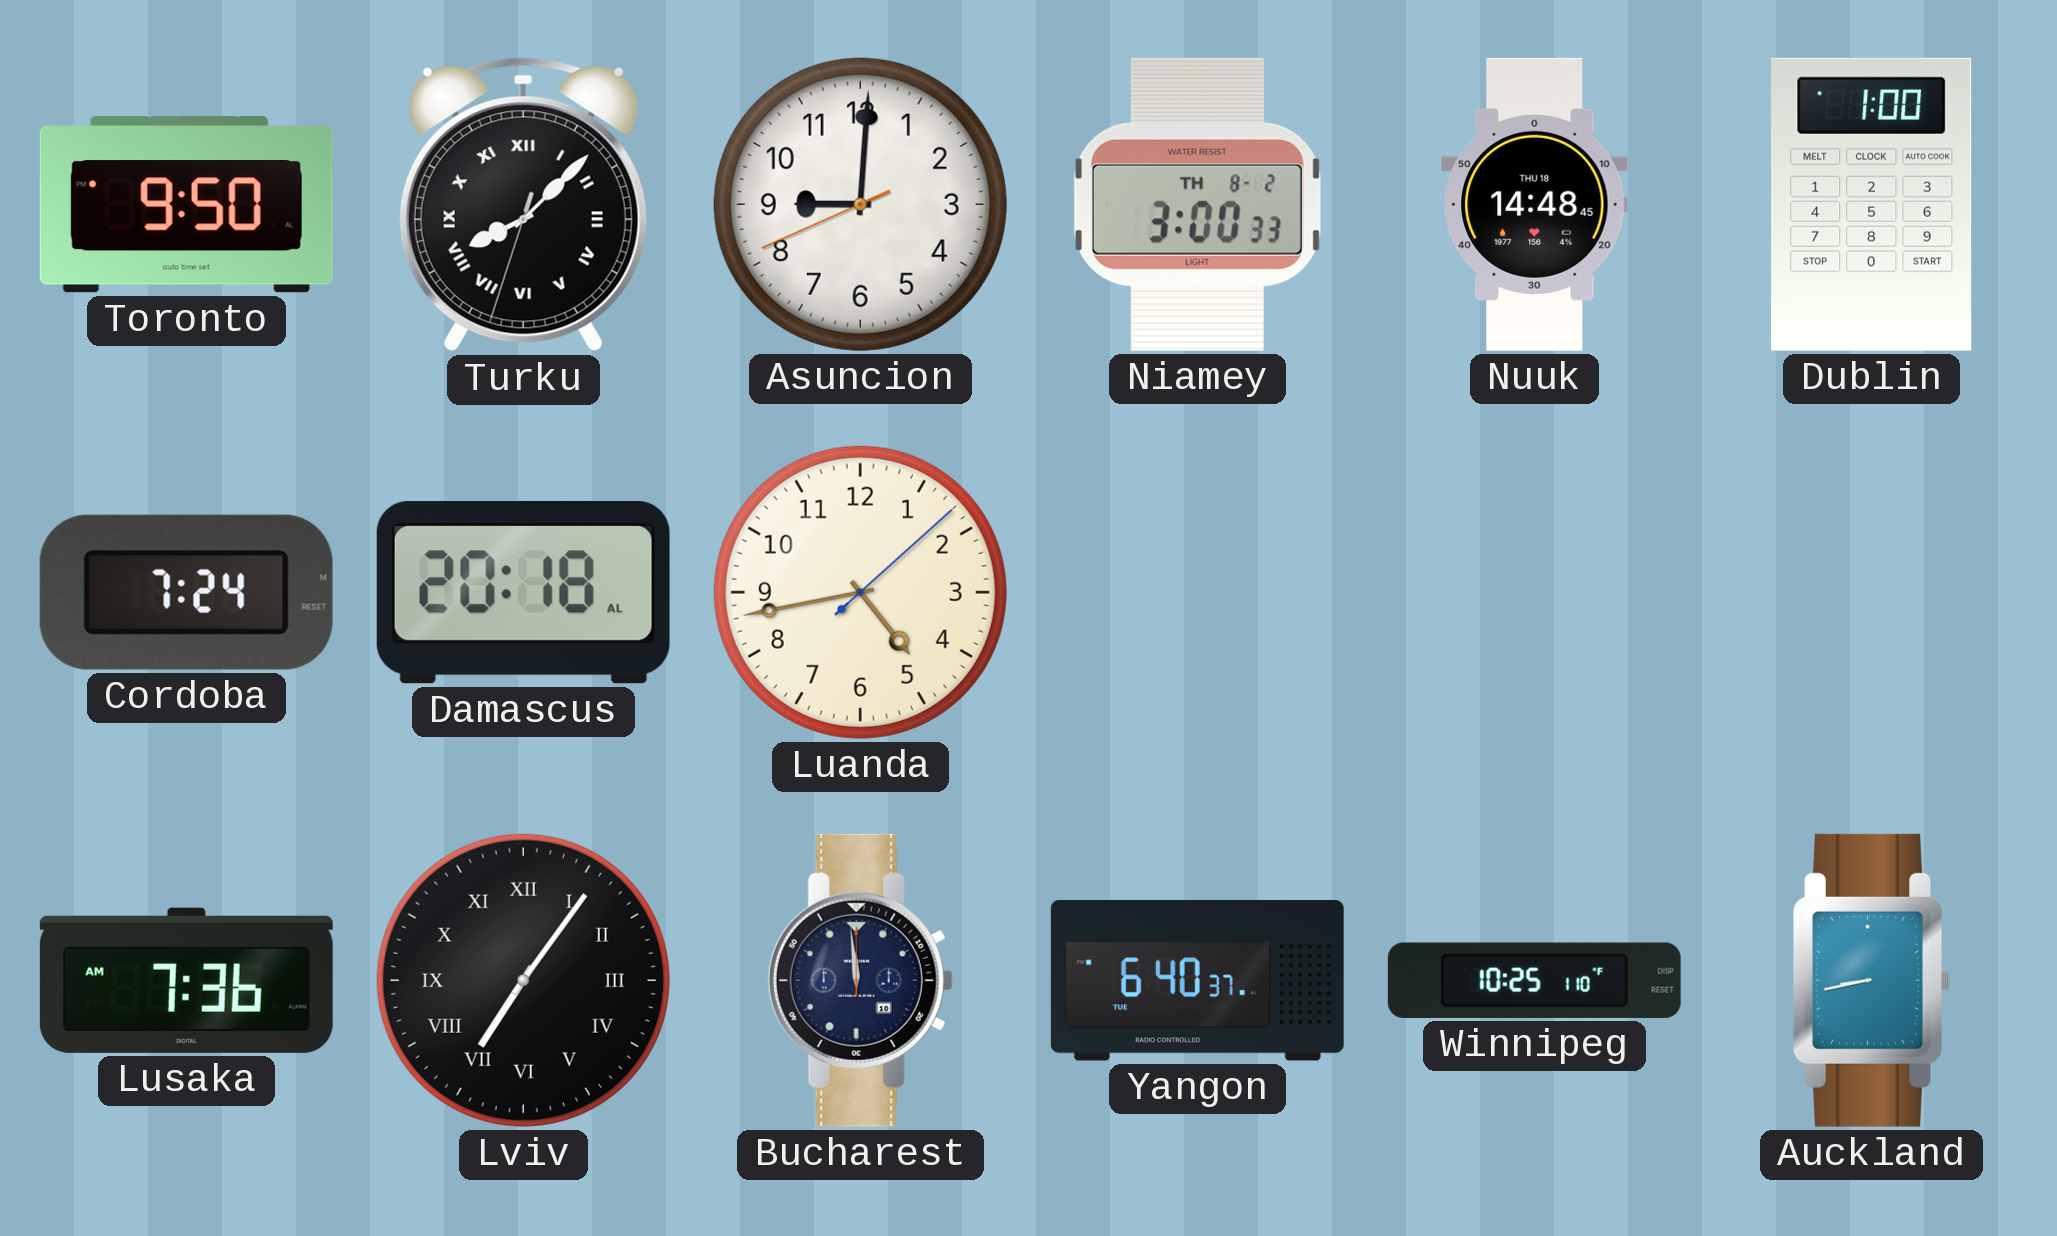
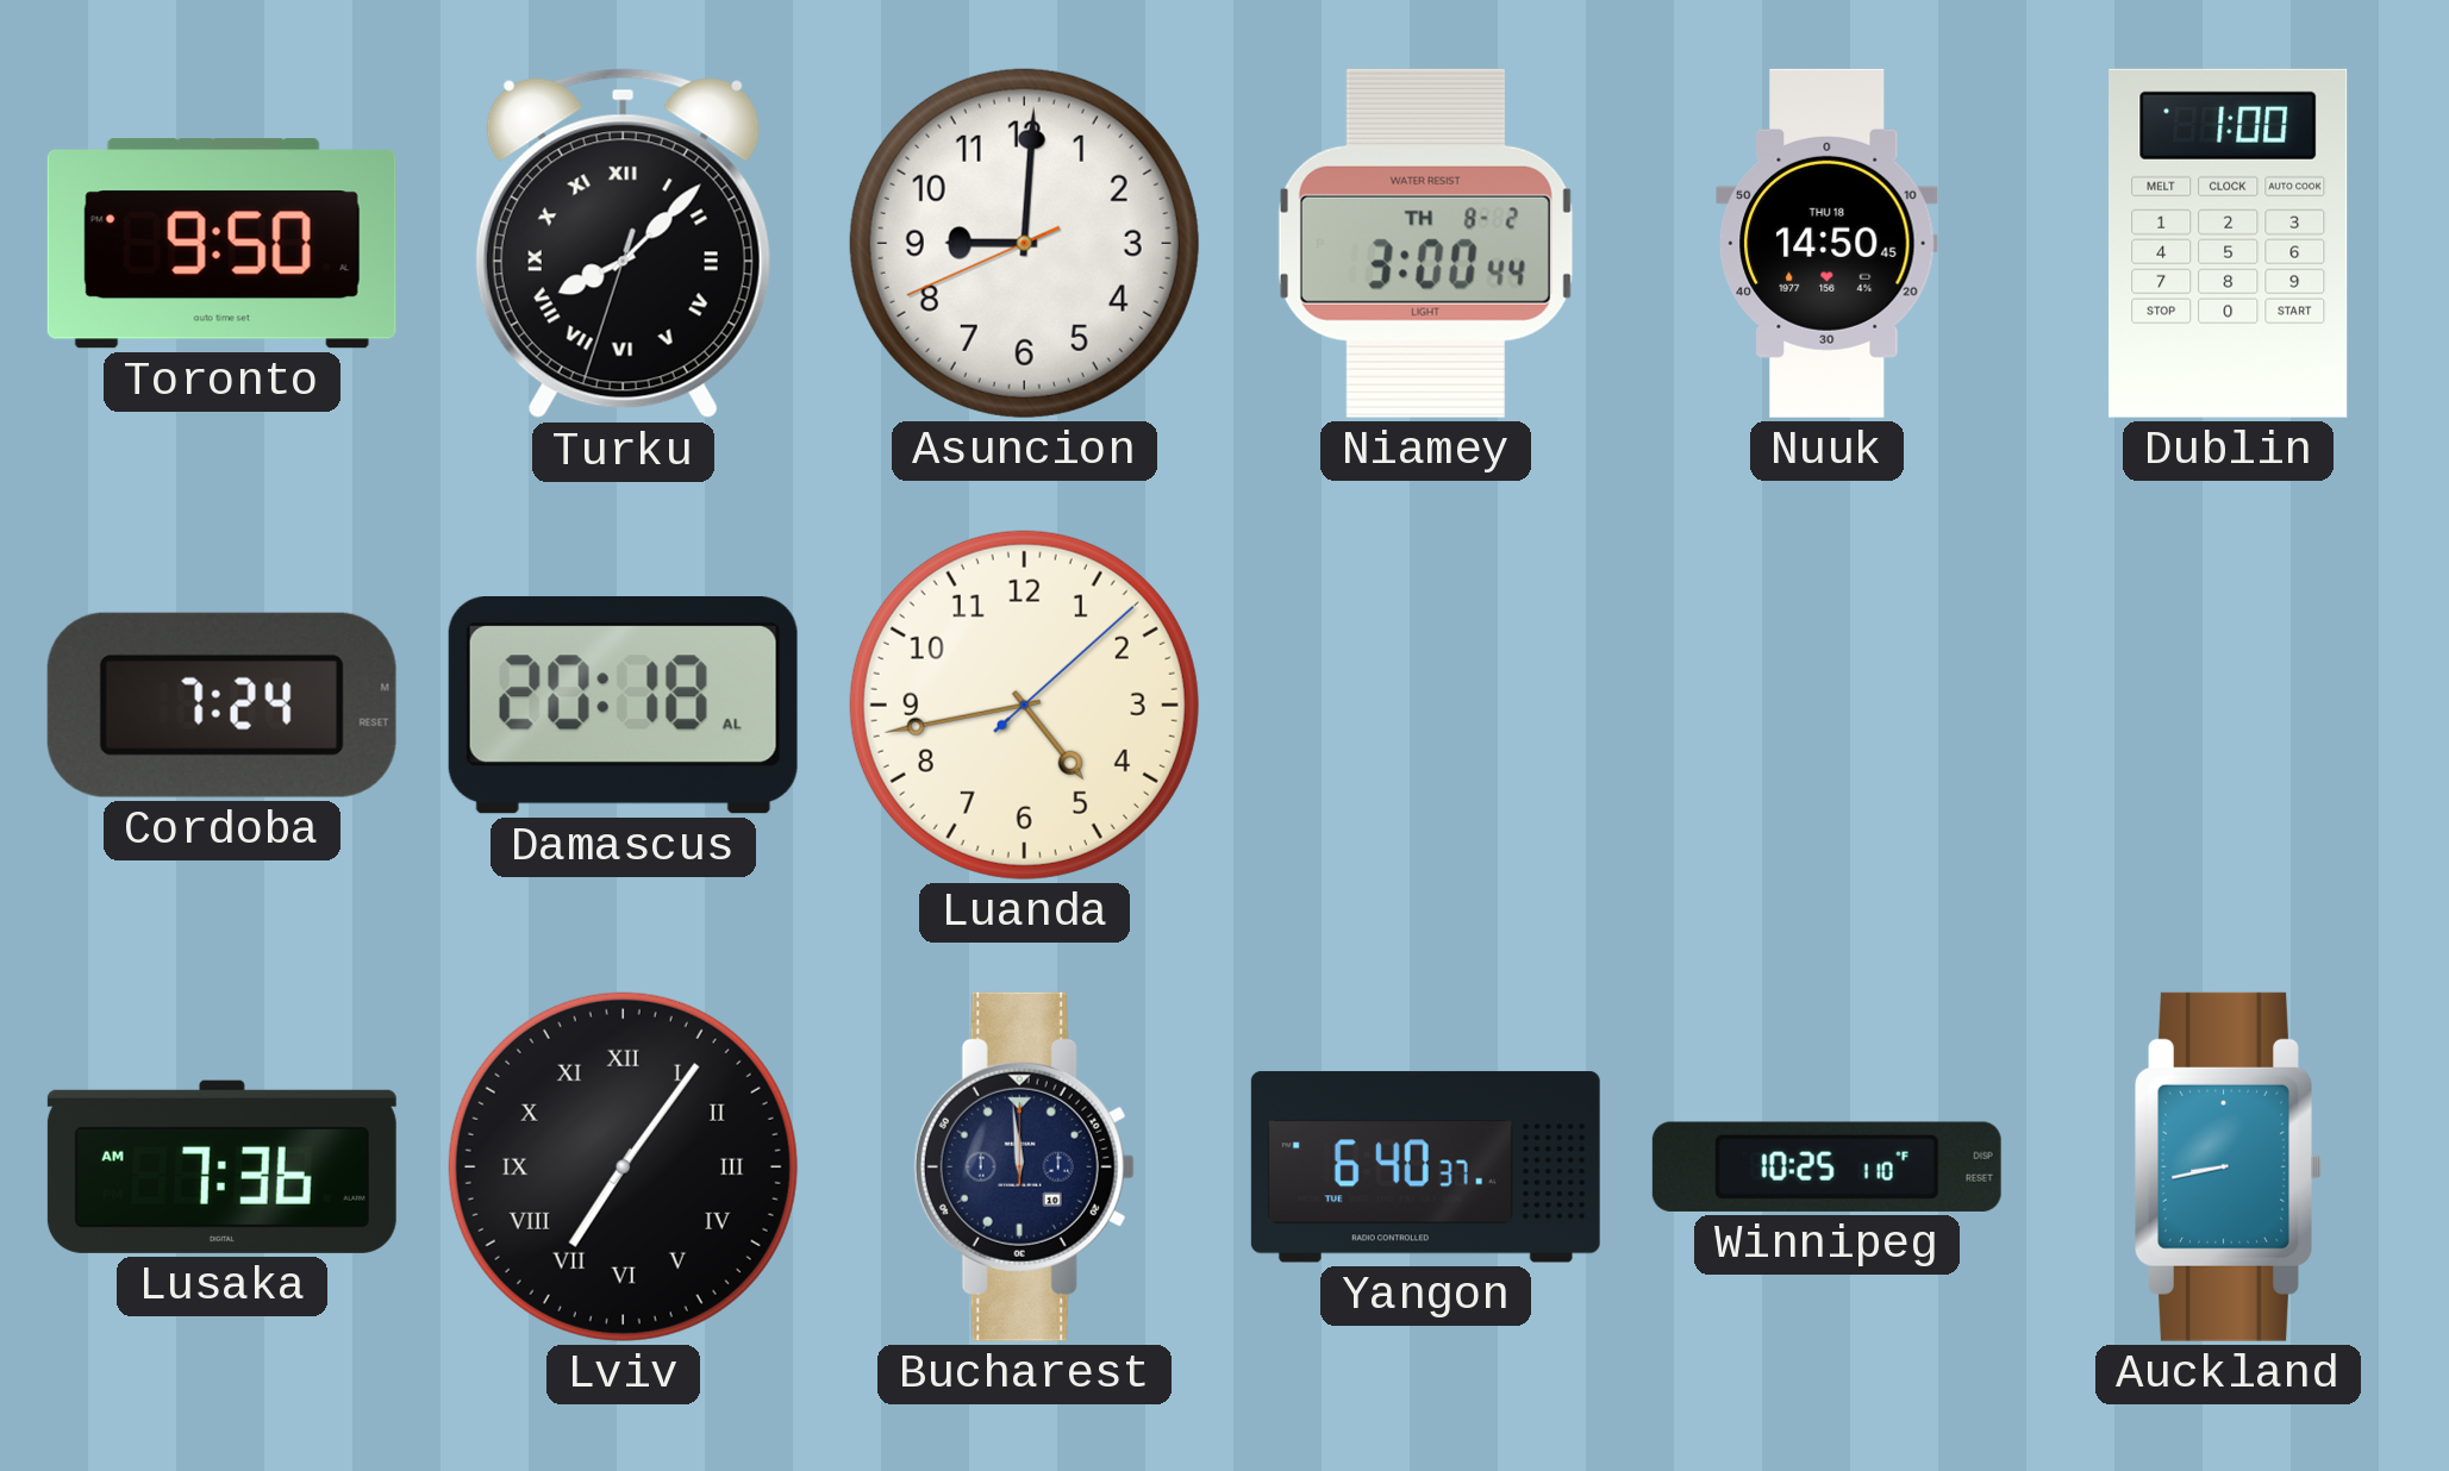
Niamey: 3:00:33 -> 3:00:44 (1425, 243)
Nuuk: 14:48 -> 14:50 (1828, 243)
